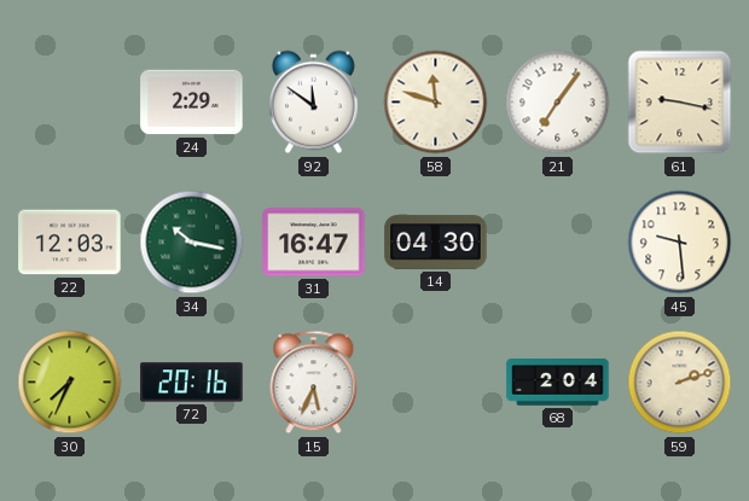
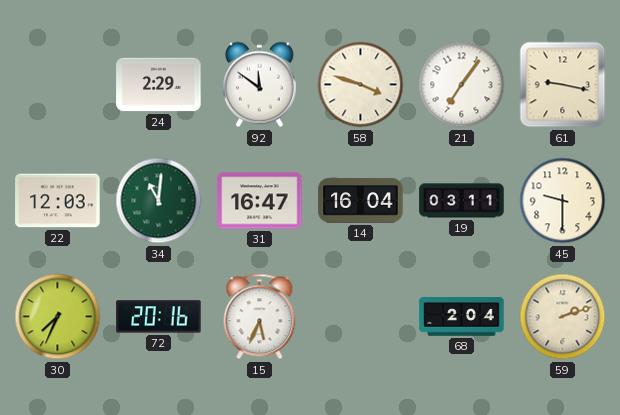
58: 11:48 -> 3:48 (361, 85)
34: 10:17 -> 11:01 (159, 201)
14: 04:30 -> 16:04 (361, 201)
19: none -> 03:11 (462, 201)
45: 9:29 -> 9:30 (563, 201)
